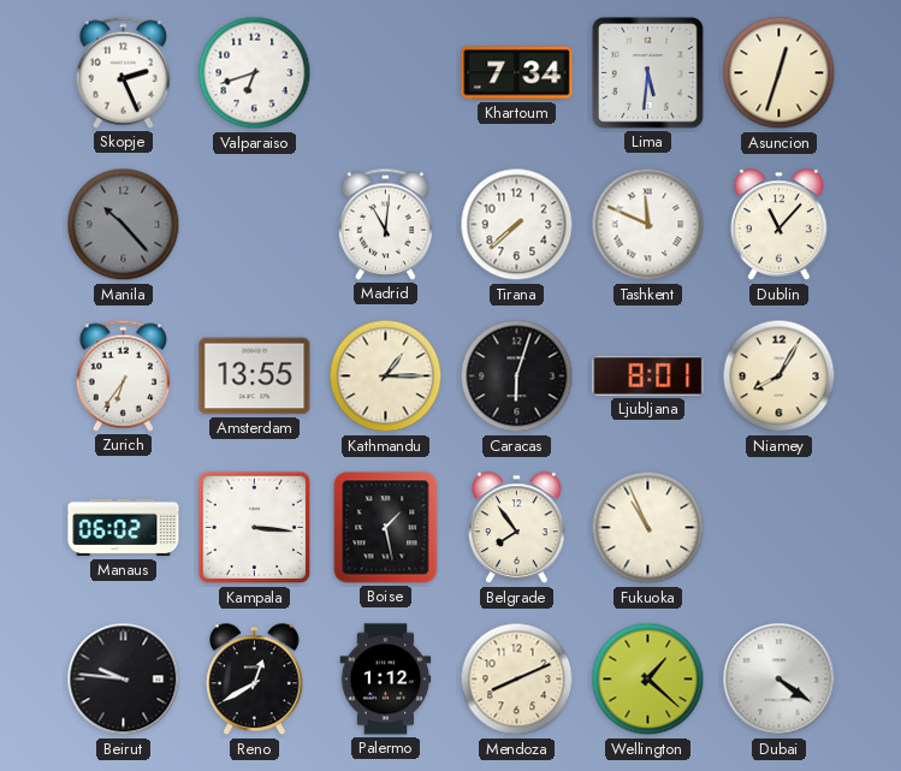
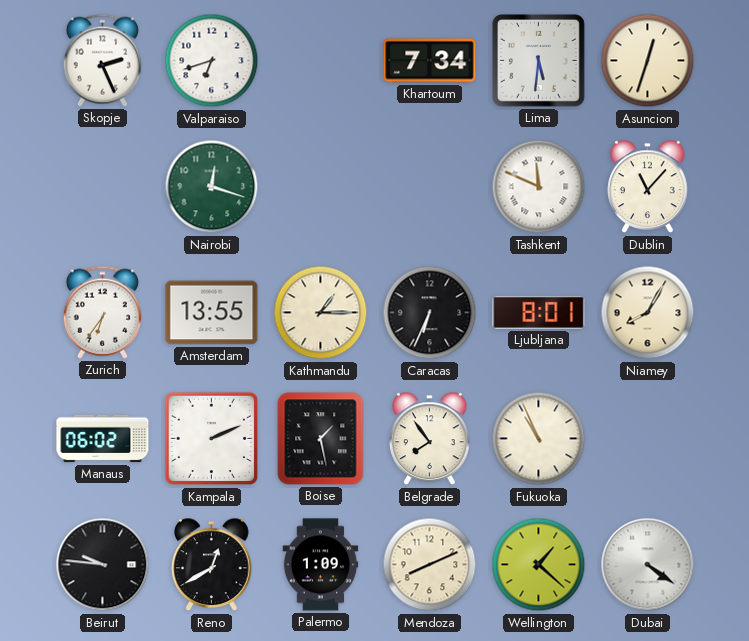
Manila: 10:23 -> none (124, 225)
Nairobi: none -> 12:18 (212, 187)
Madrid: 11:01 -> none (385, 224)
Tirana: 7:38 -> none (517, 225)
Caracas: 6:03 -> 6:34 (430, 313)
Kampala: 3:16 -> 2:11 (212, 439)
Palermo: 1:12 -> 1:09 (321, 565)
